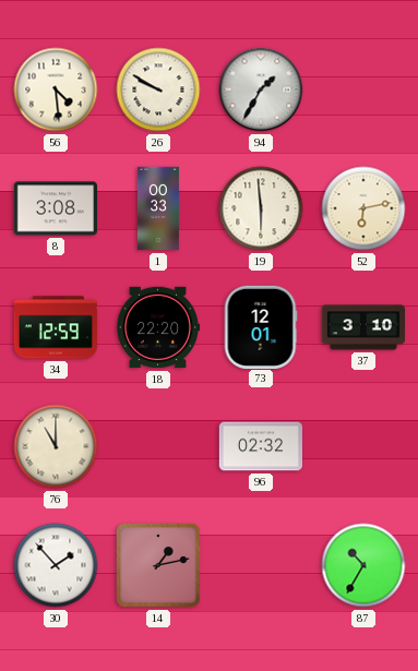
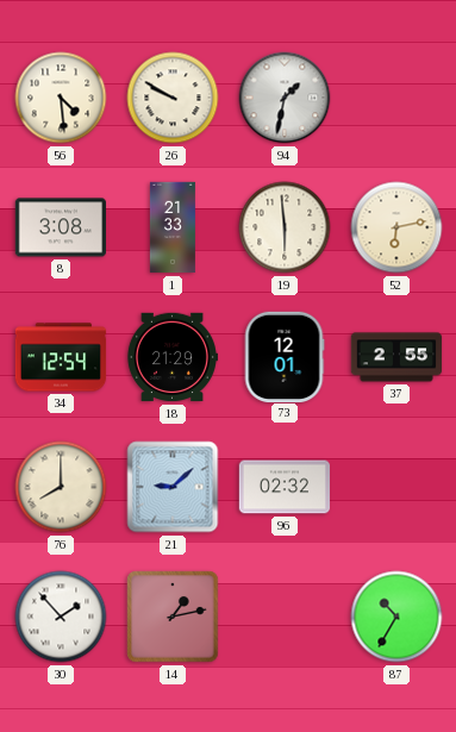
94: 1:35 -> 1:32 (285, 98)
1: 00:33 -> 21:33 (173, 227)
34: 12:59 -> 12:54 (61, 357)
18: 22:20 -> 21:29 (171, 357)
37: 3:10 -> 2:55 (396, 357)
76: 11:00 -> 8:00 (61, 487)
21: none -> 9:08 (173, 487)
